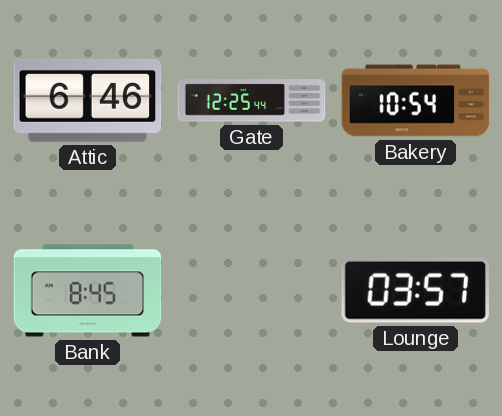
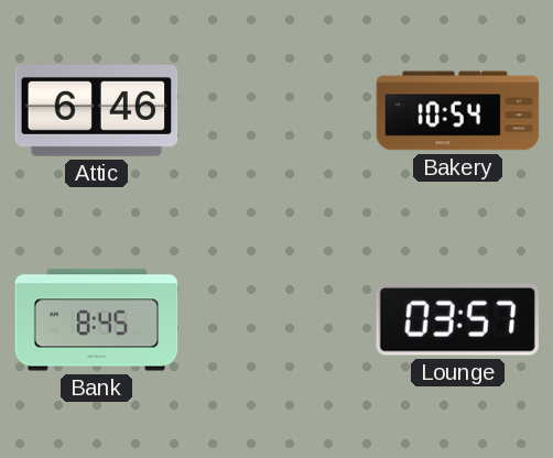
Gate: 12:25 -> none (252, 101)
